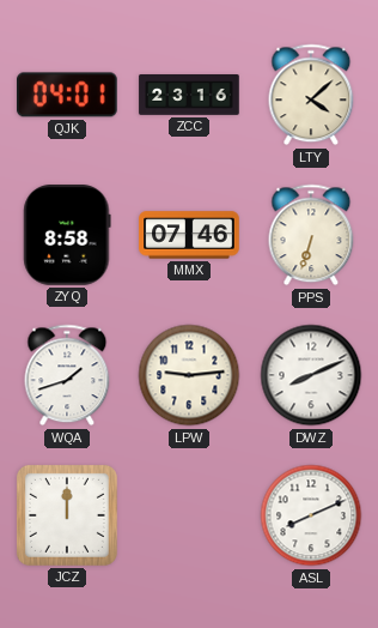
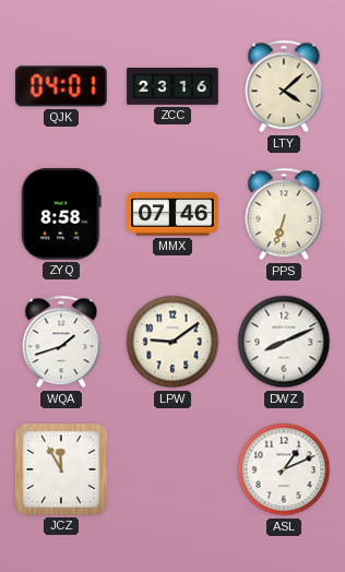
LPW: 9:14 -> 9:09 (172, 342)
JCZ: 12:00 -> 11:55 (61, 469)
ASL: 8:11 -> 1:11 (284, 469)
